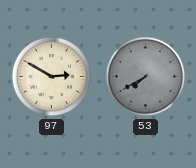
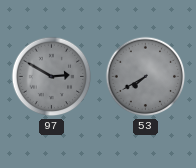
97 dial: cream -> grey (52, 77)
